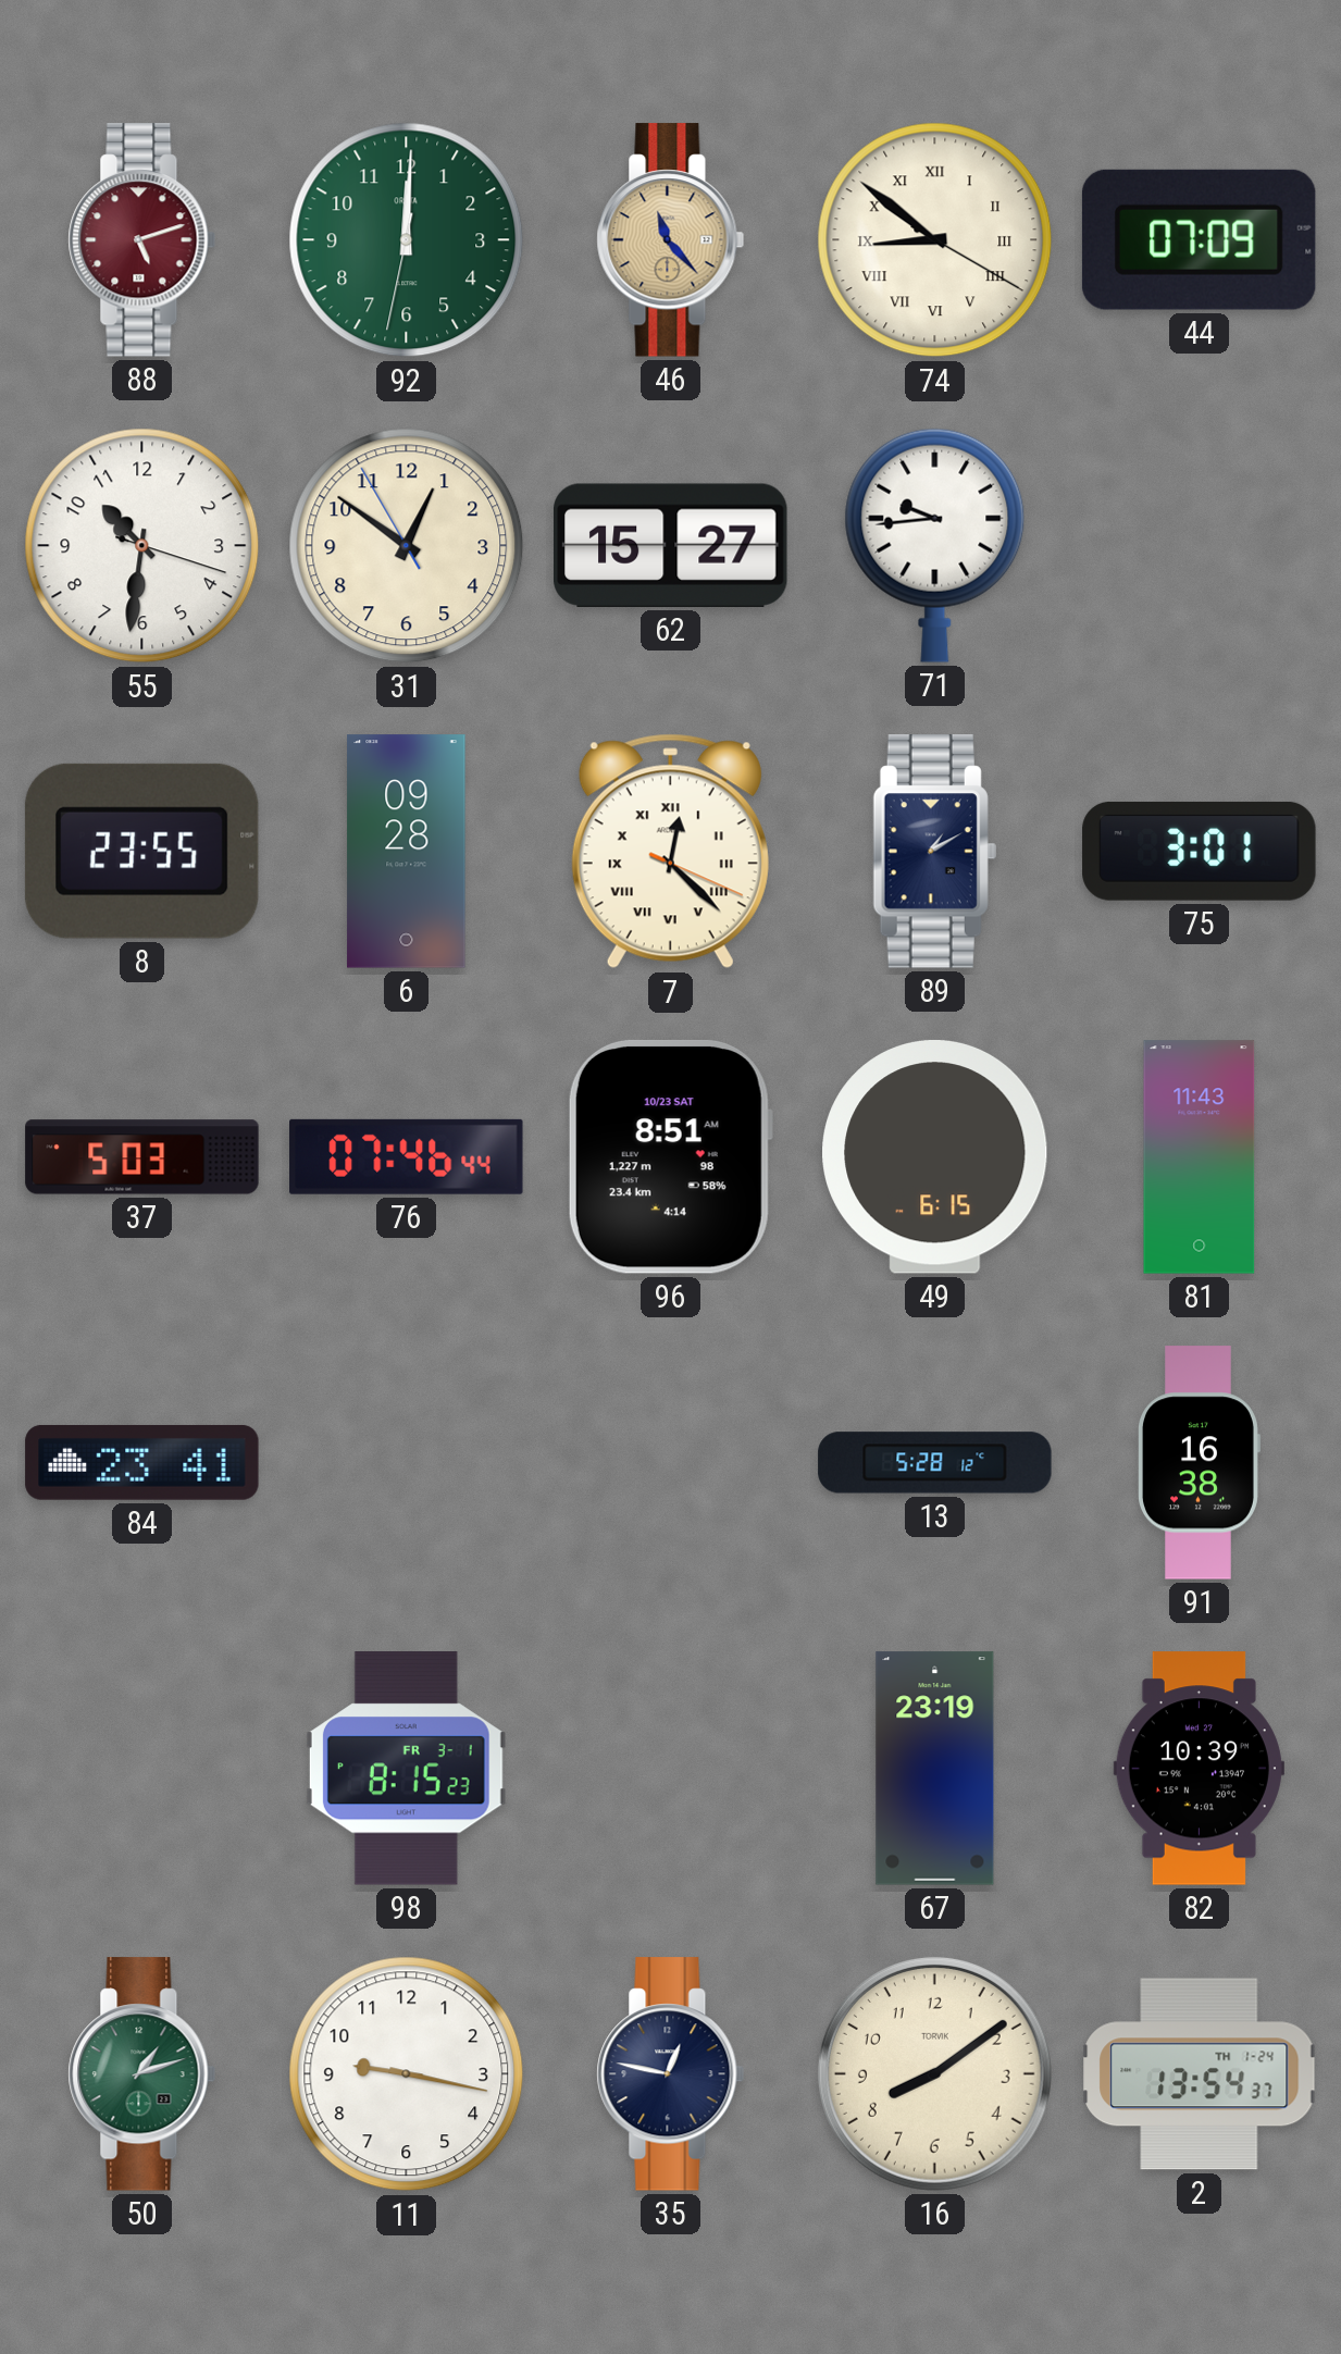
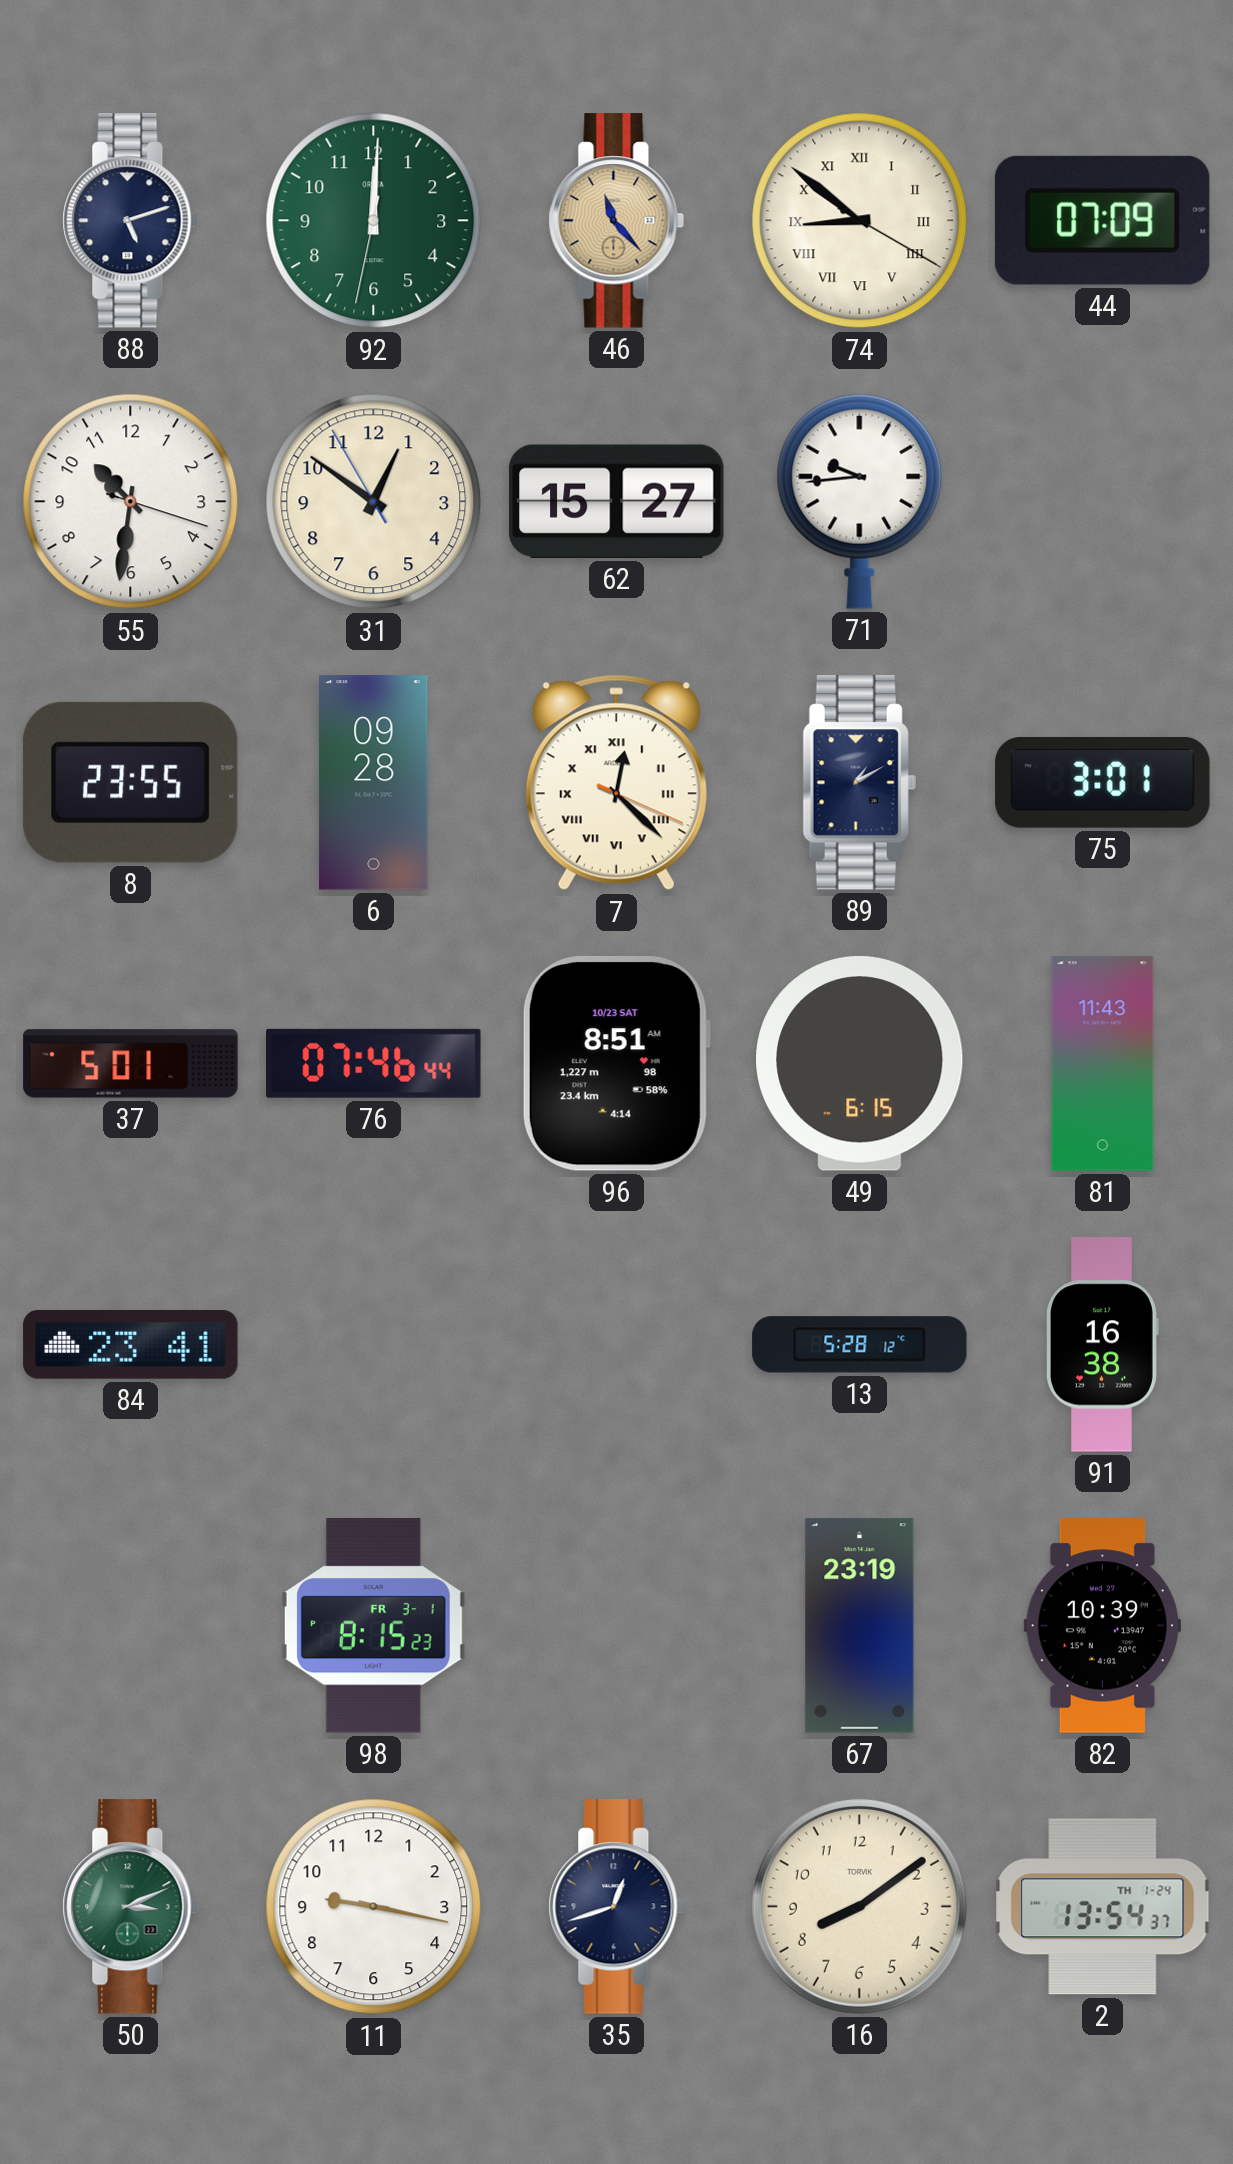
88 dial: burgundy -> navy (131, 221)
37: 5:03 -> 5:01 (131, 1064)
50: 1:12 -> 3:11 (131, 1907)
35: 12:47 -> 12:42 (617, 1907)
